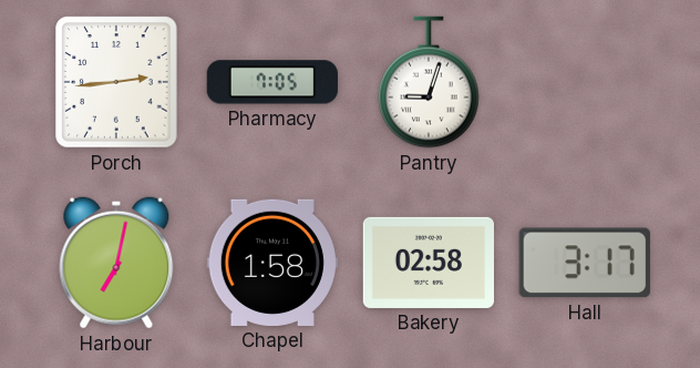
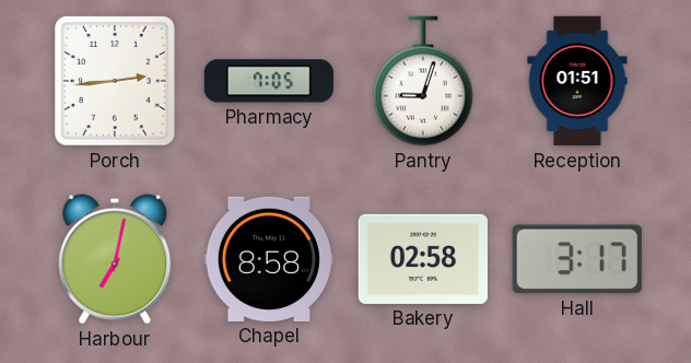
Reception: none -> 01:51 (577, 81)
Chapel: 1:58 -> 8:58 (268, 259)
